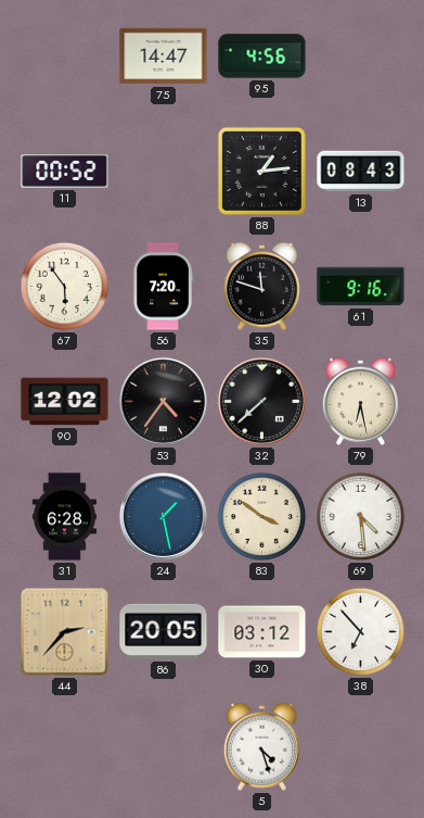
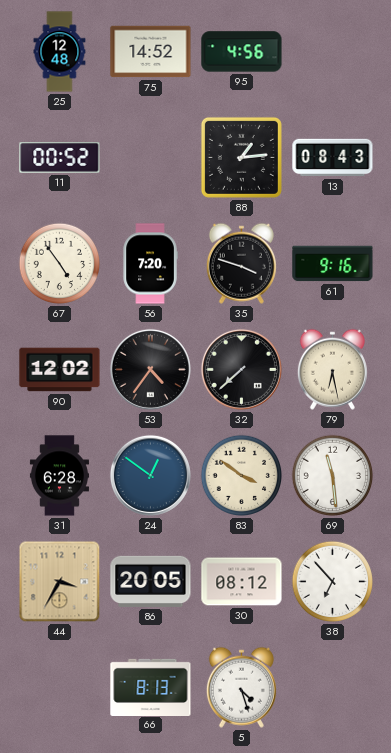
25: none -> 12:48 (60, 52)
75: 14:47 -> 14:52 (151, 52)
67: 5:54 -> 4:54 (60, 264)
35: 11:48 -> 3:48 (241, 263)
24: 1:28 -> 12:51 (150, 475)
69: 4:29 -> 11:29 (333, 476)
44: 2:37 -> 3:35 (60, 582)
30: 03:12 -> 08:12 (242, 582)
66: none -> 8:13 (151, 687)
